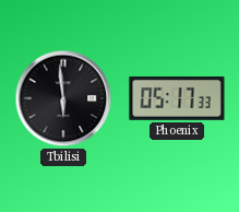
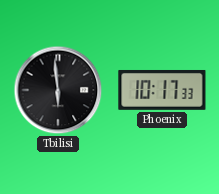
Phoenix: 05:17 -> 10:17 (162, 90)
